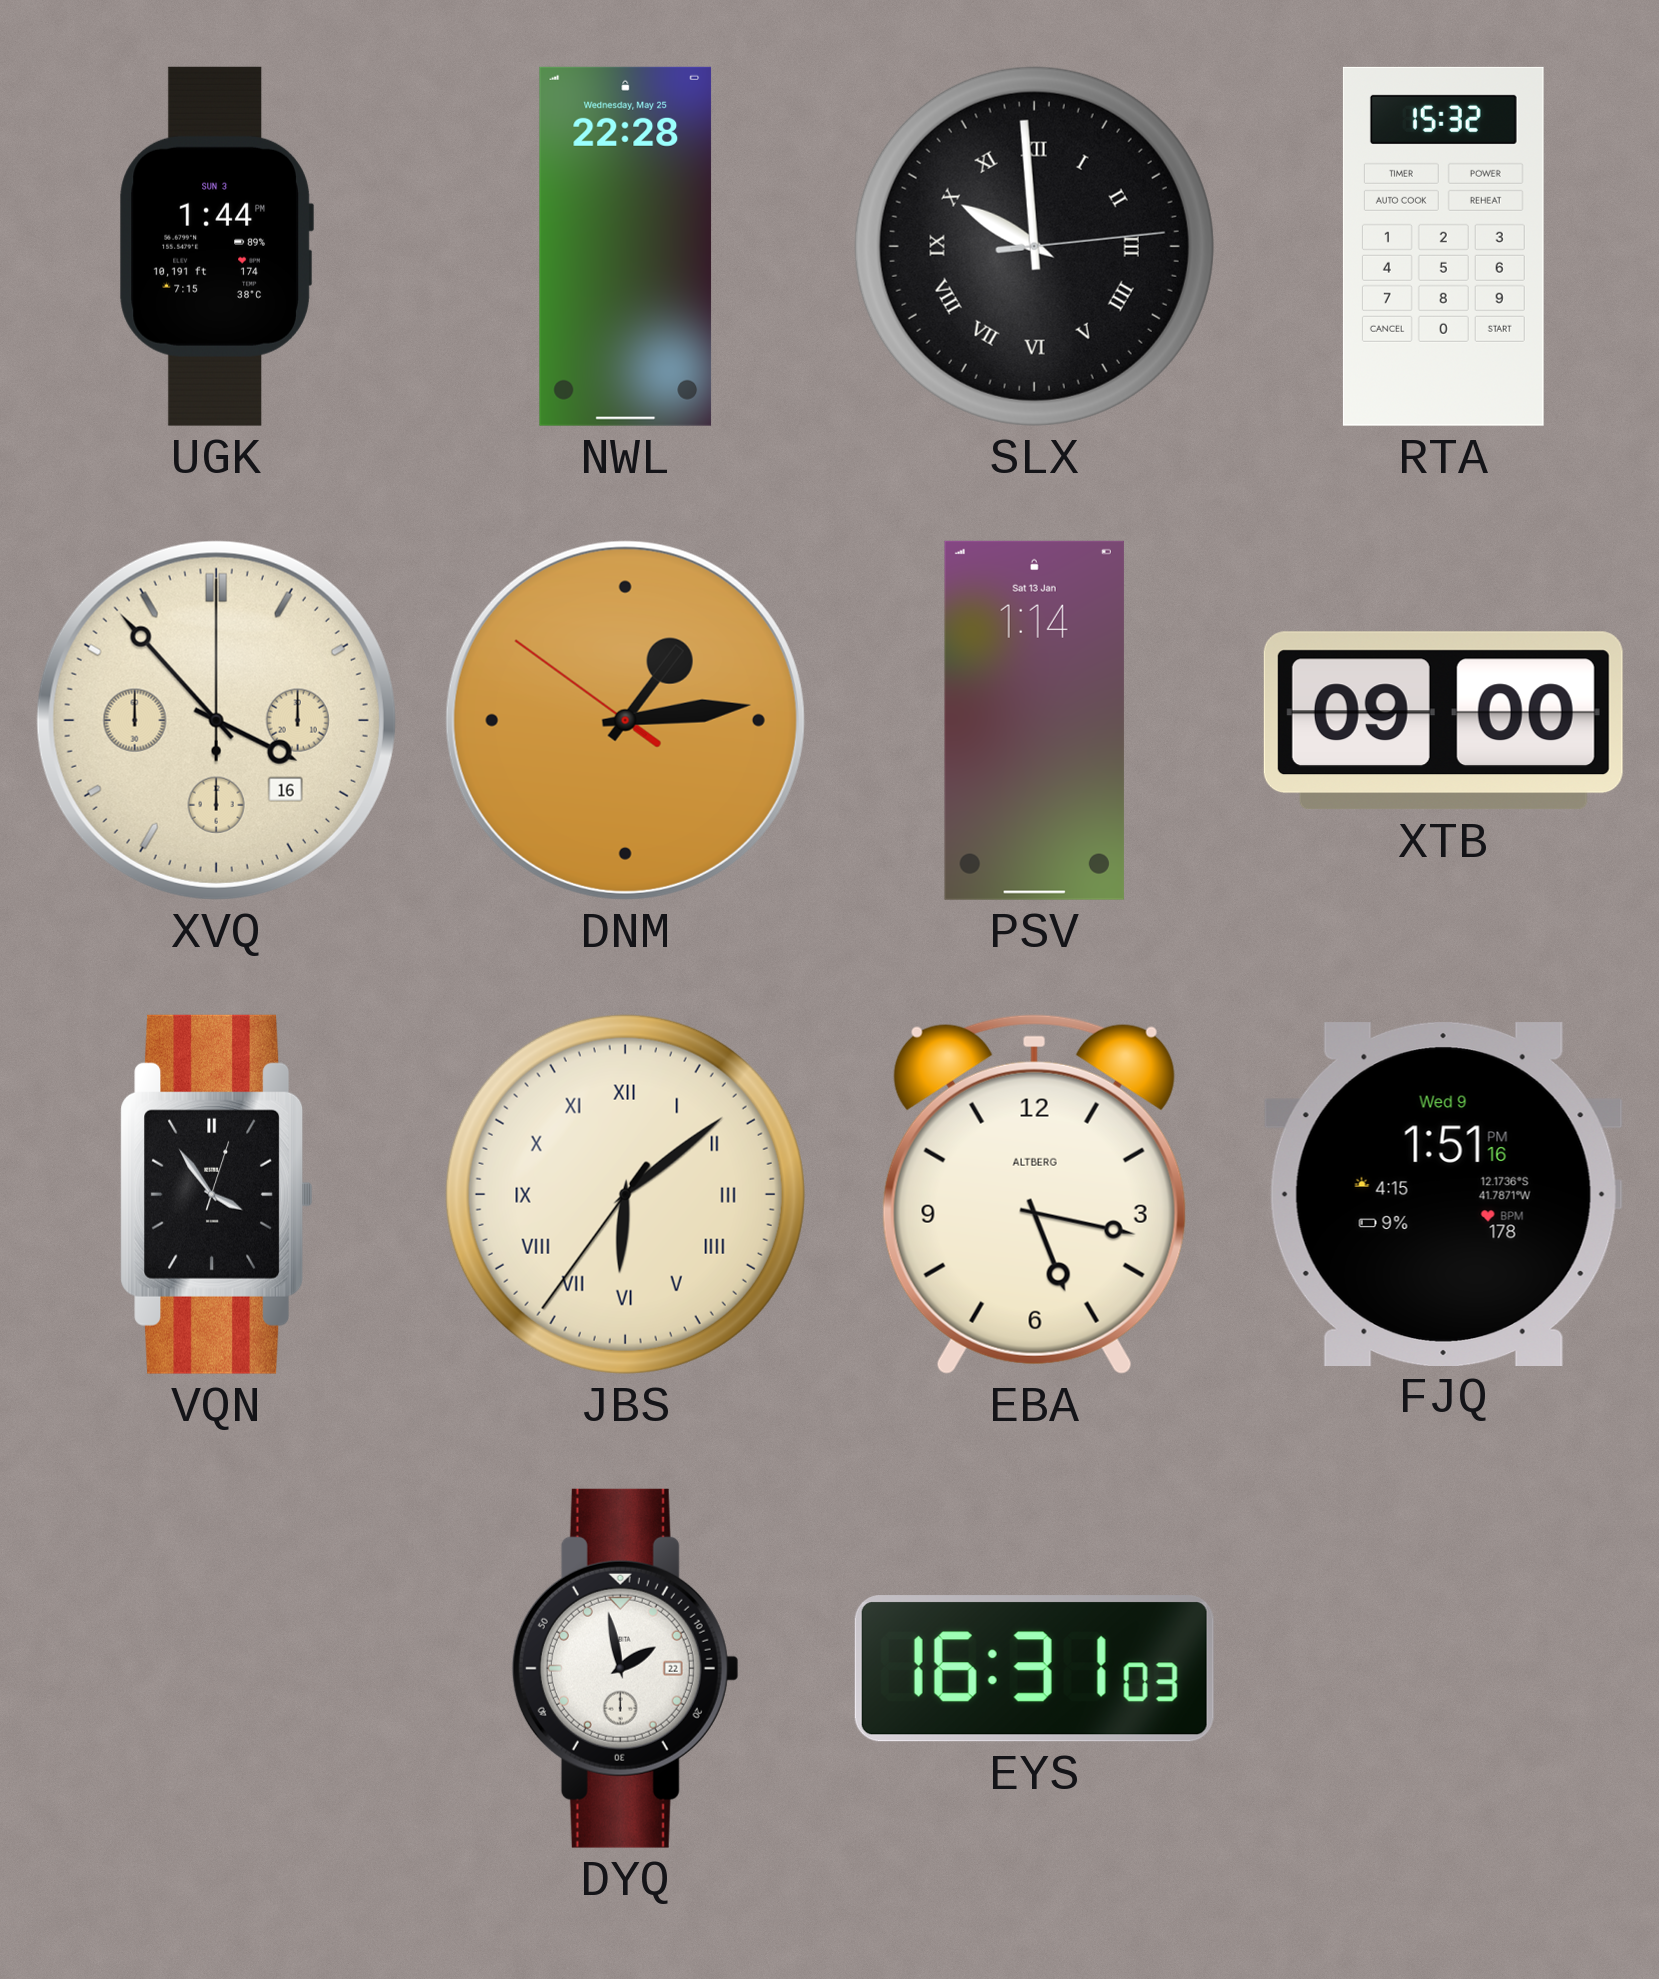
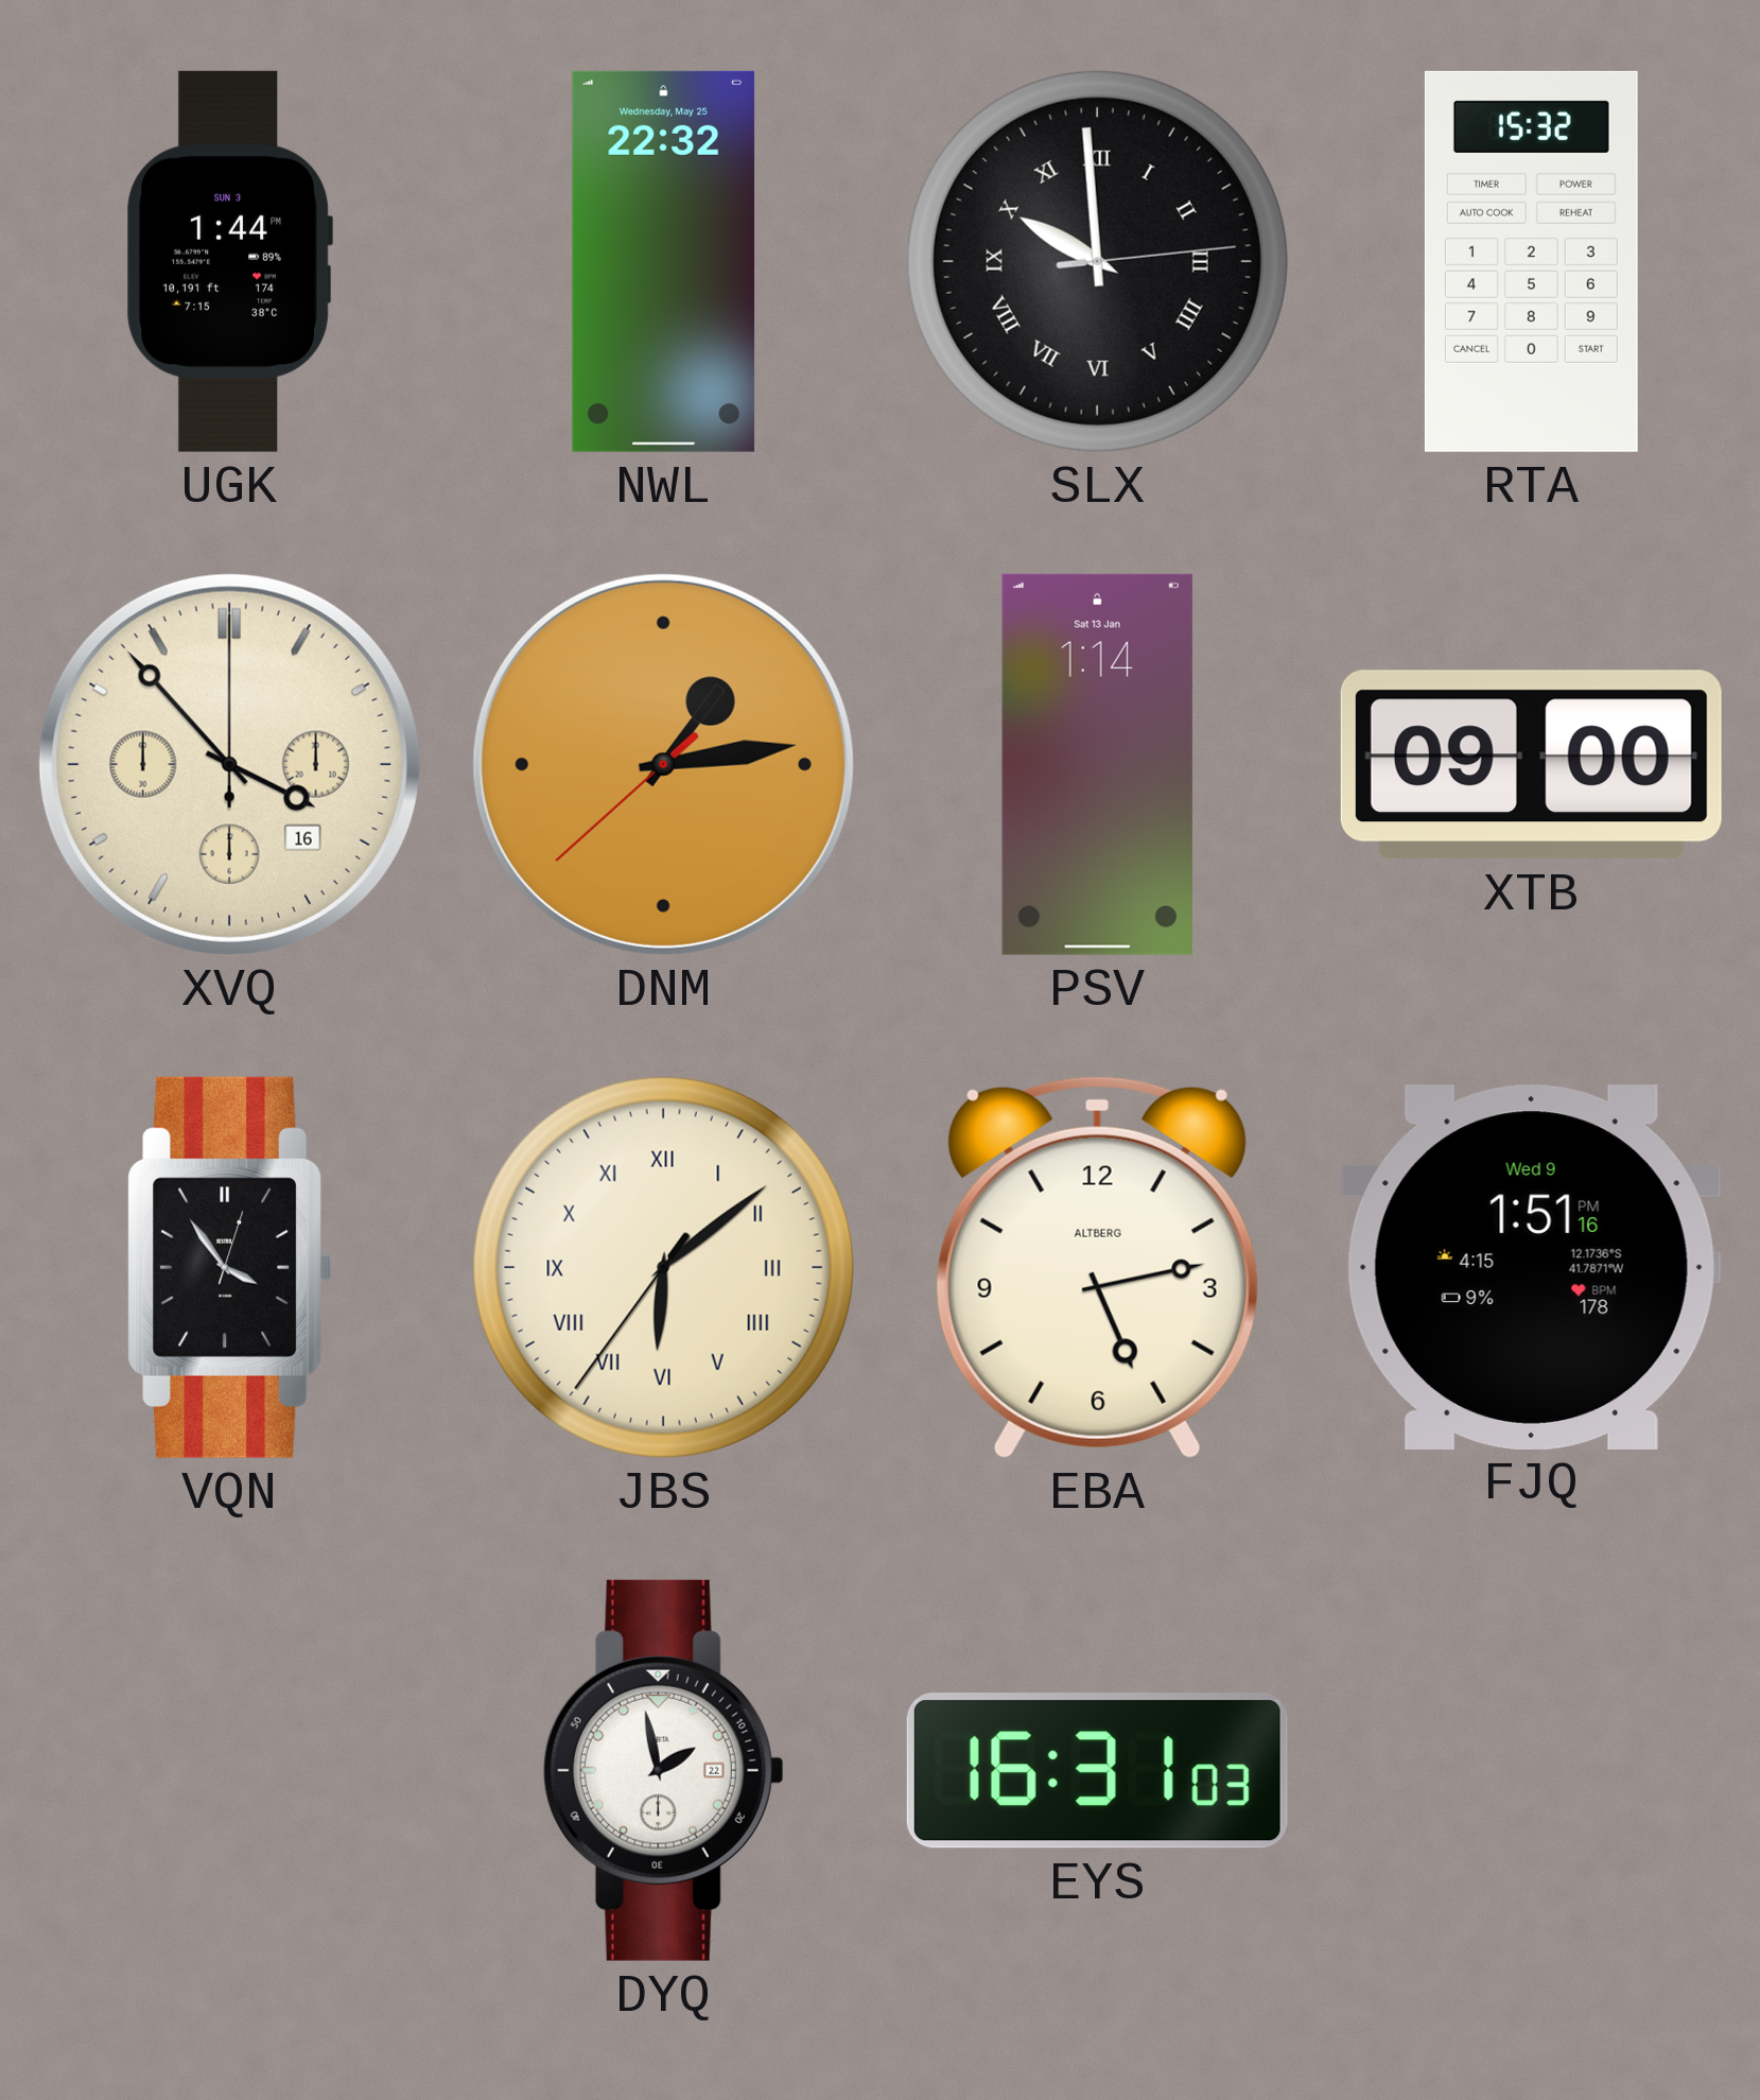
NWL: 22:28 -> 22:32 (664, 261)
DNM: 1:13:51 -> 1:13:38 (663, 764)
EBA: 5:17 -> 5:13 (1097, 1267)
